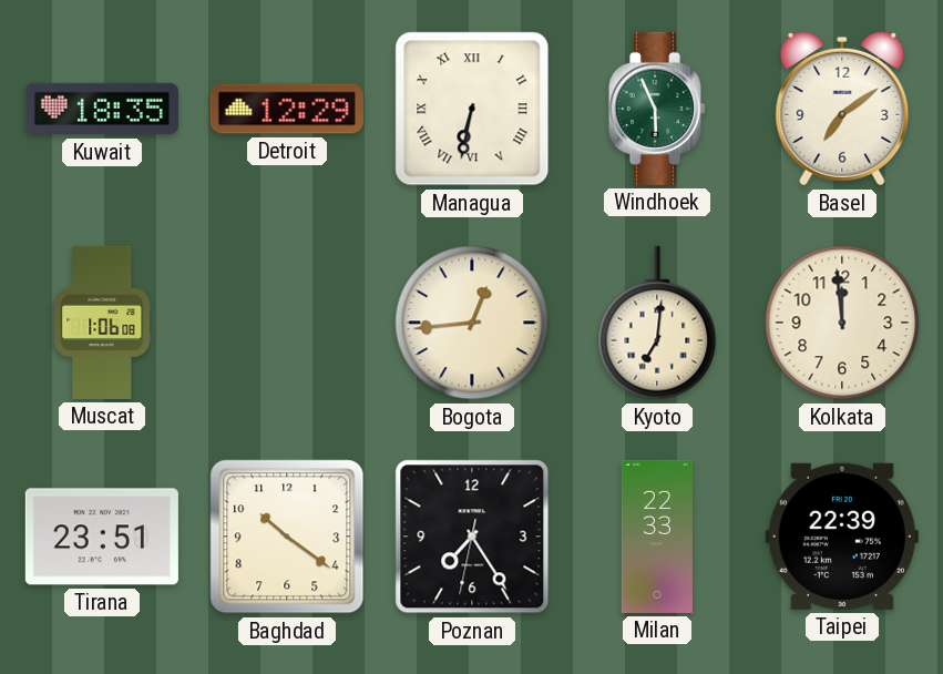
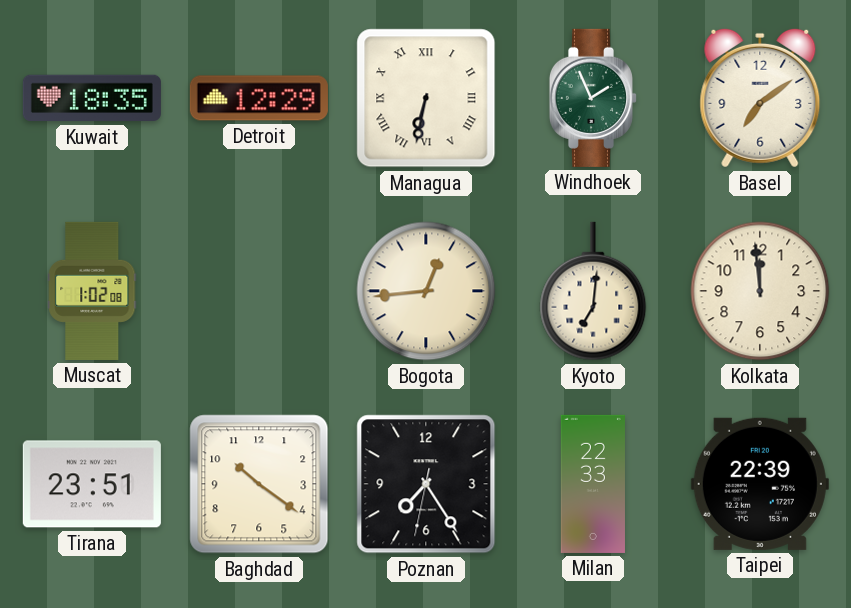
Windhoek: 5:56 -> 1:56 (592, 98)
Muscat: 1:06 -> 1:02 (92, 291)
